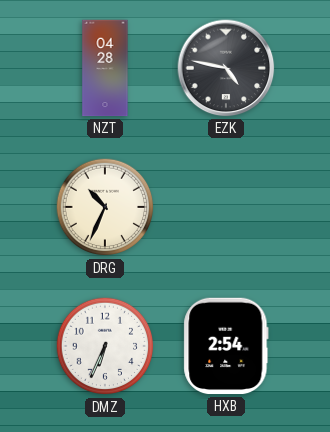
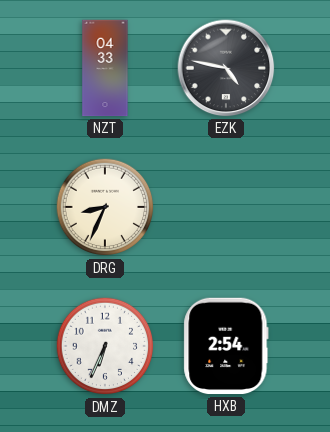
NZT: 04:28 -> 04:33 (105, 68)
DRG: 10:34 -> 8:34 (105, 207)
